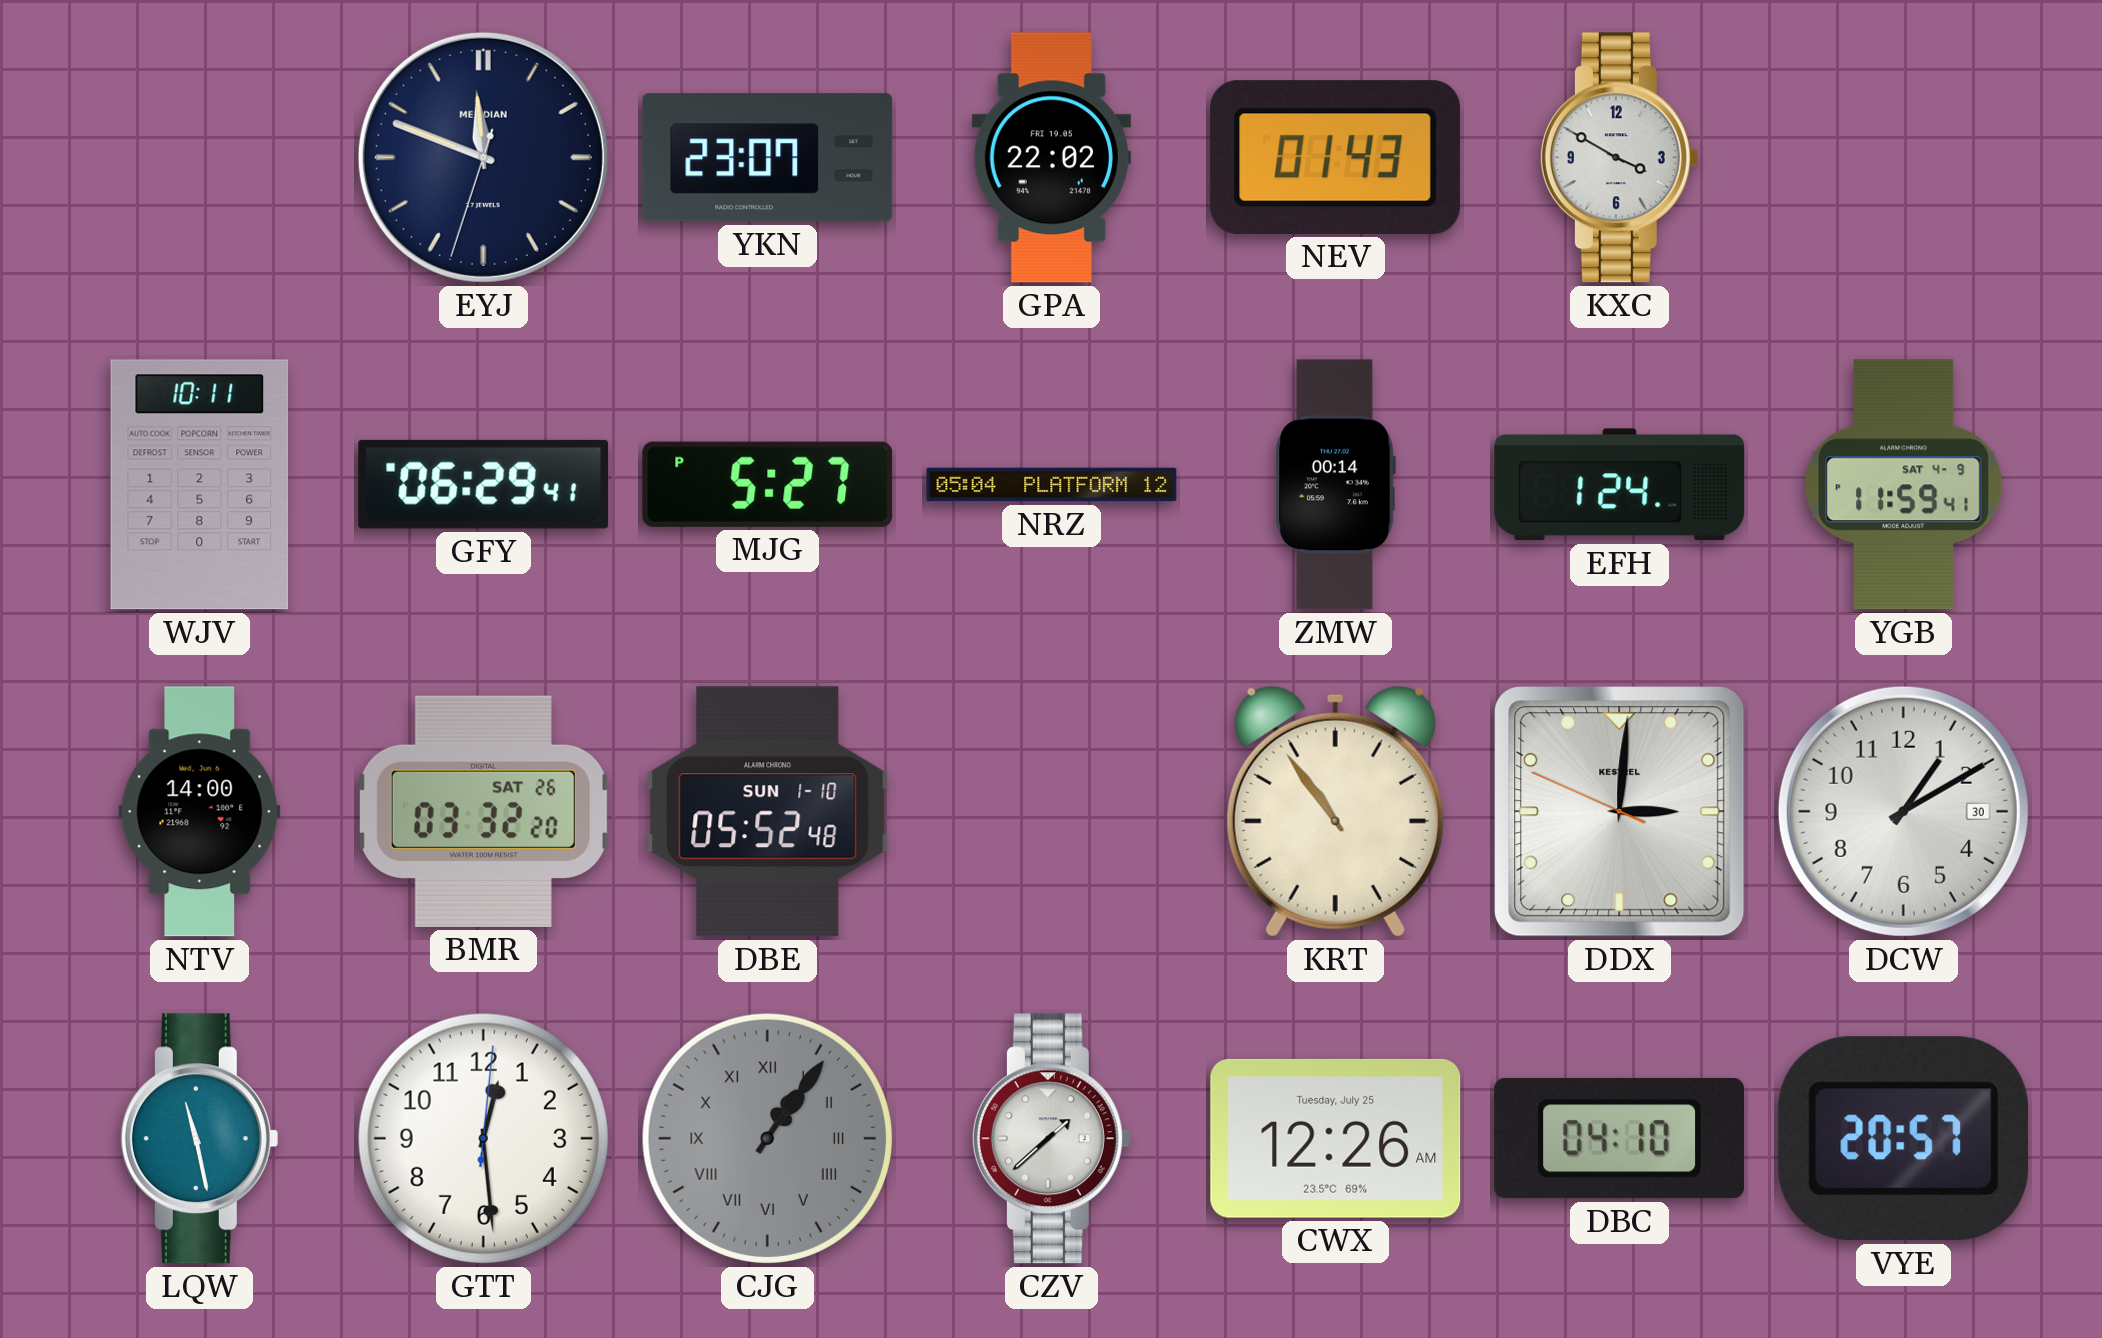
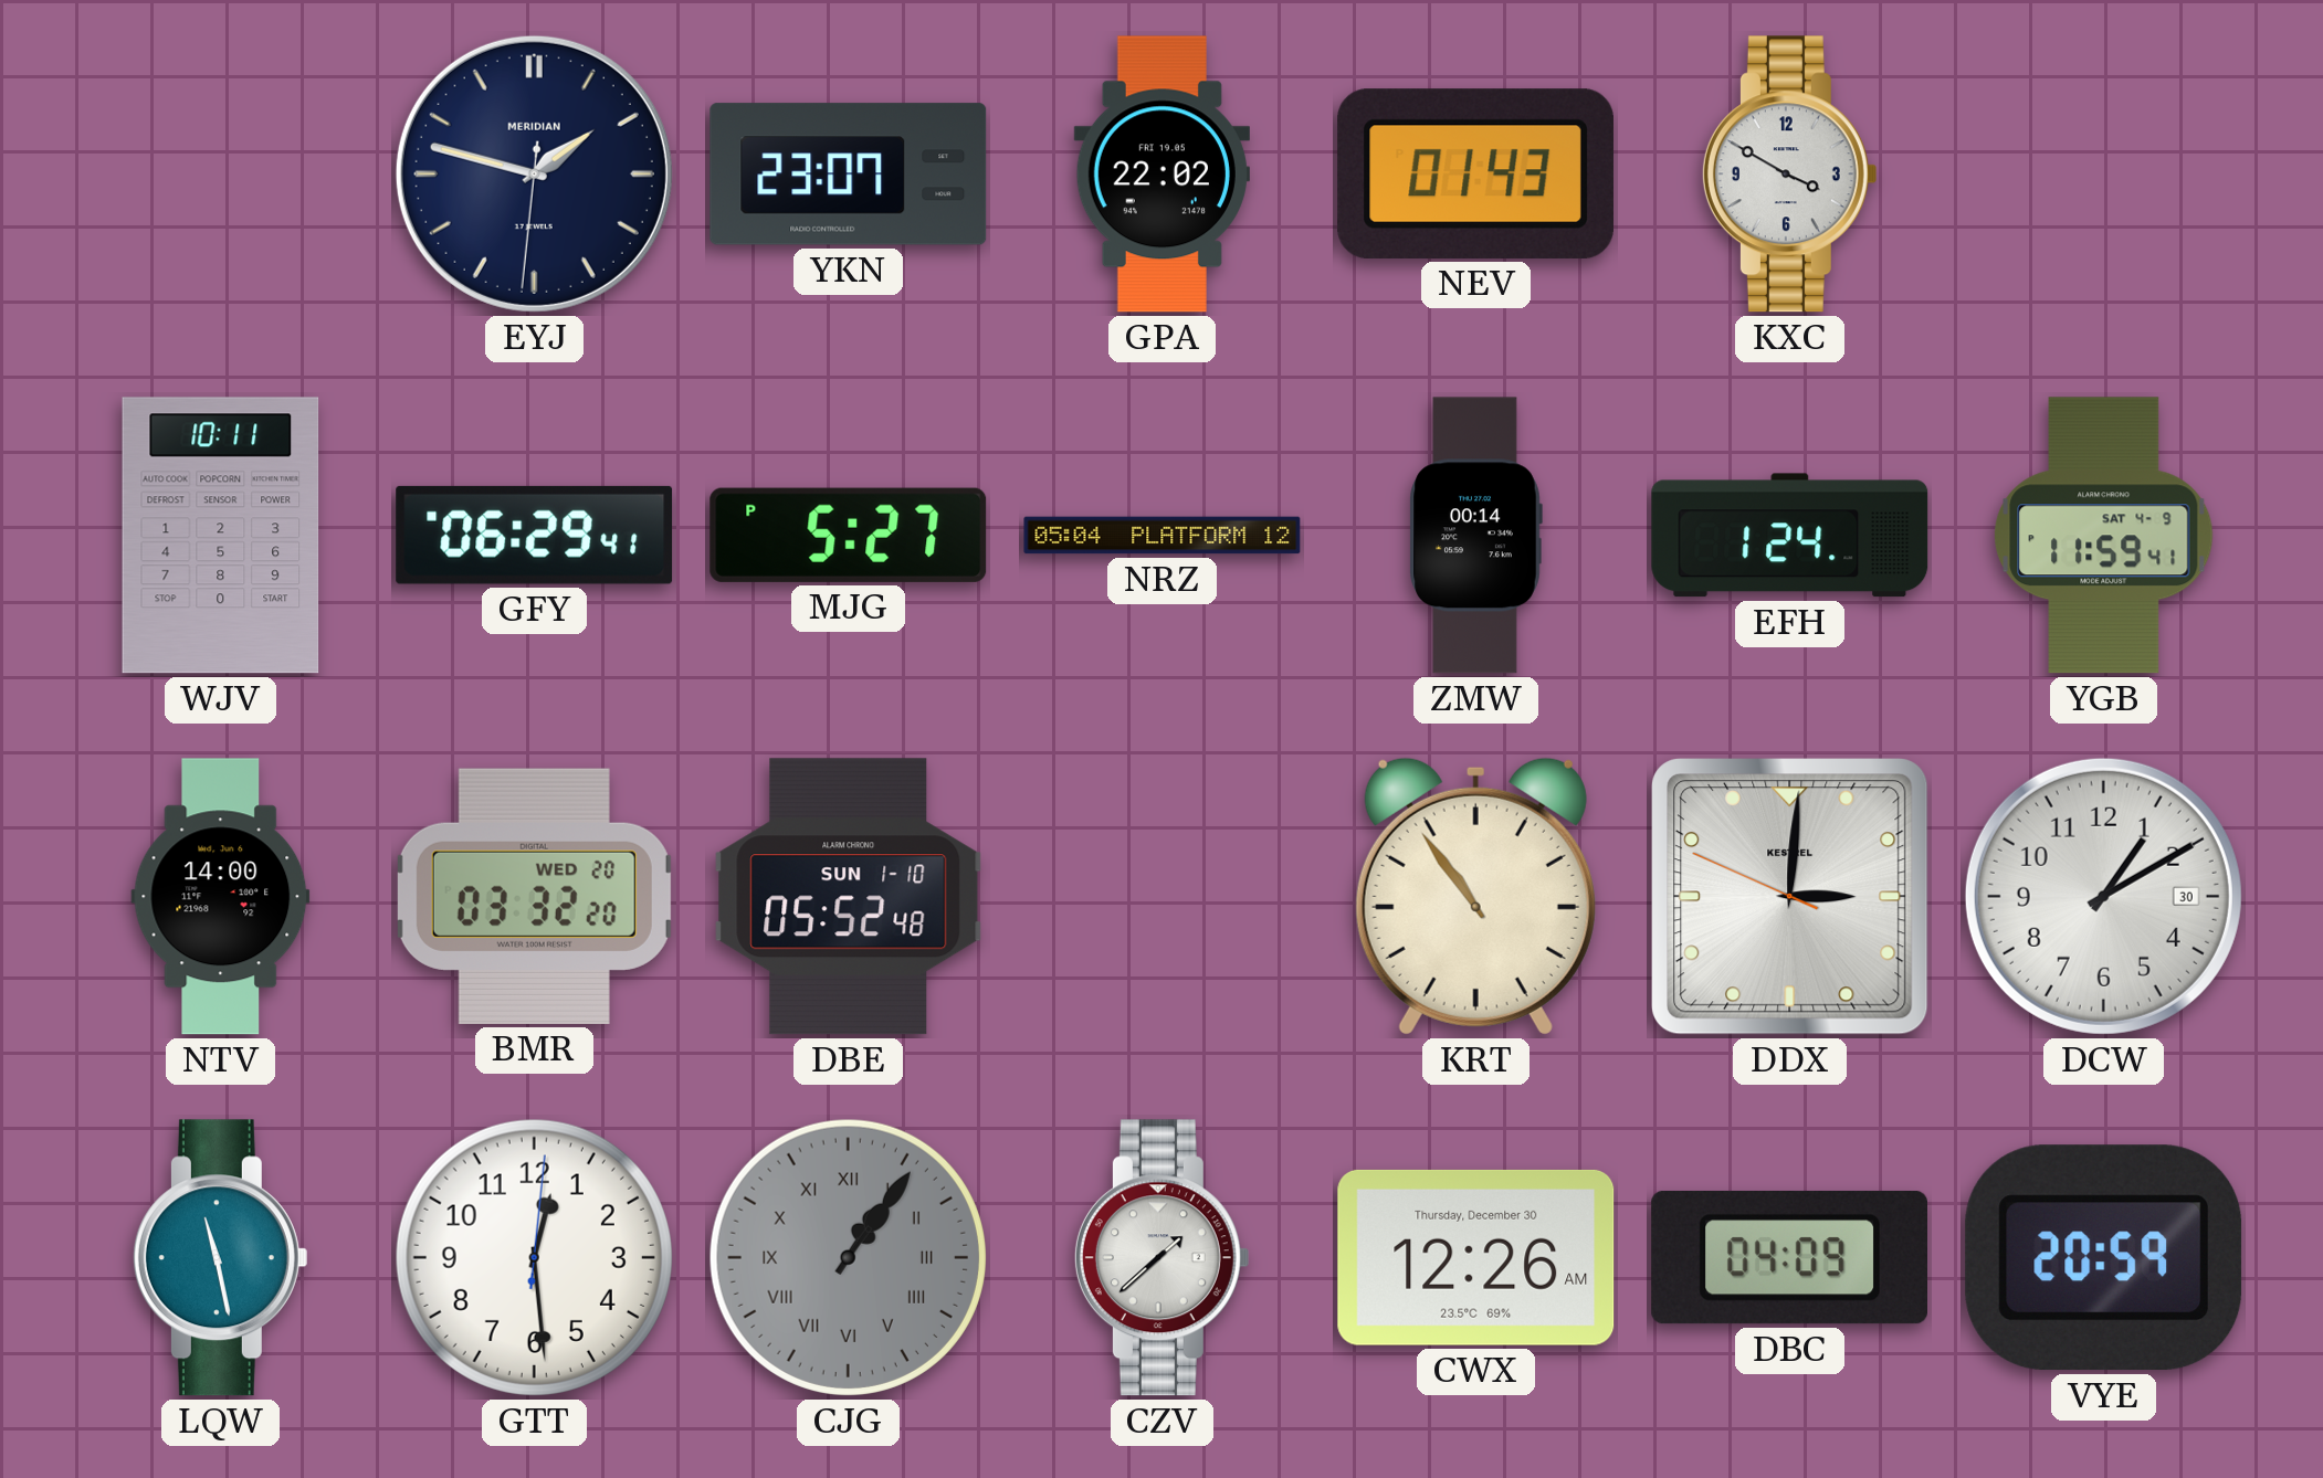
EYJ: 11:48 -> 1:47 (534, 173)
BMR date: SAT 26 -> WED 20 (534, 896)
CWX date: Tuesday, July 25 -> Thursday, December 30 (1476, 1257)
DBC: 04:10 -> 04:09 (1789, 1257)
VYE: 20:57 -> 20:59 (2104, 1258)
